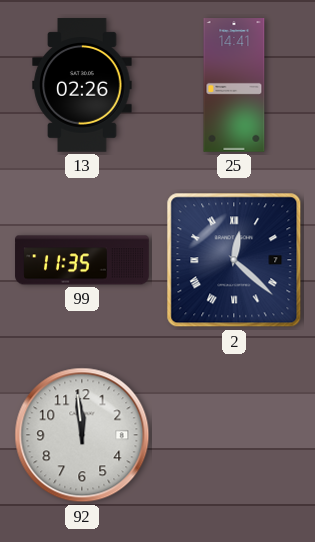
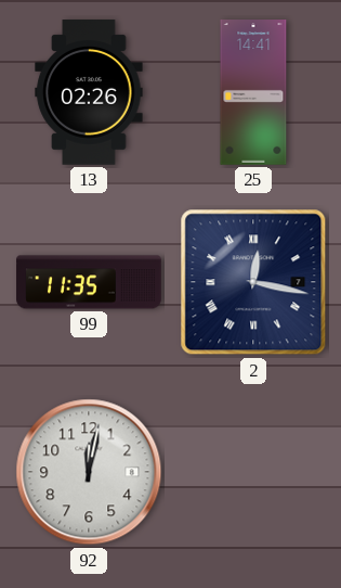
2: 12:22 -> 12:17 (253, 282)
92: 11:59 -> 12:02 (89, 472)
